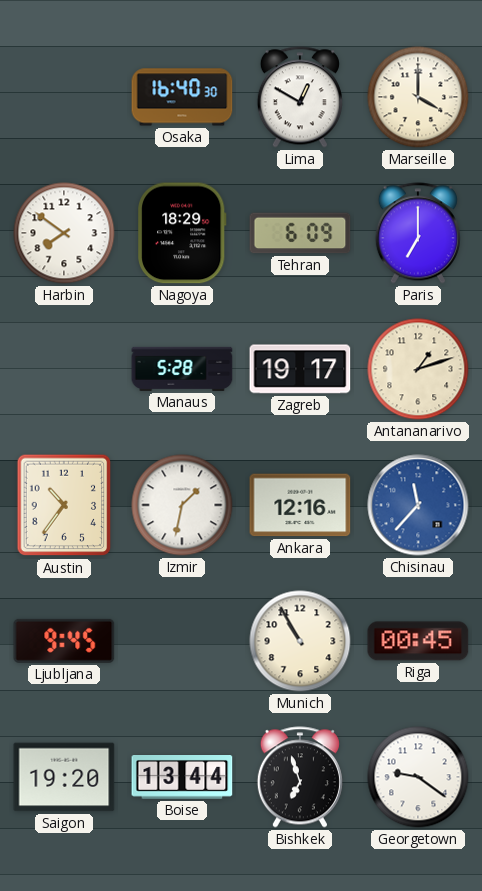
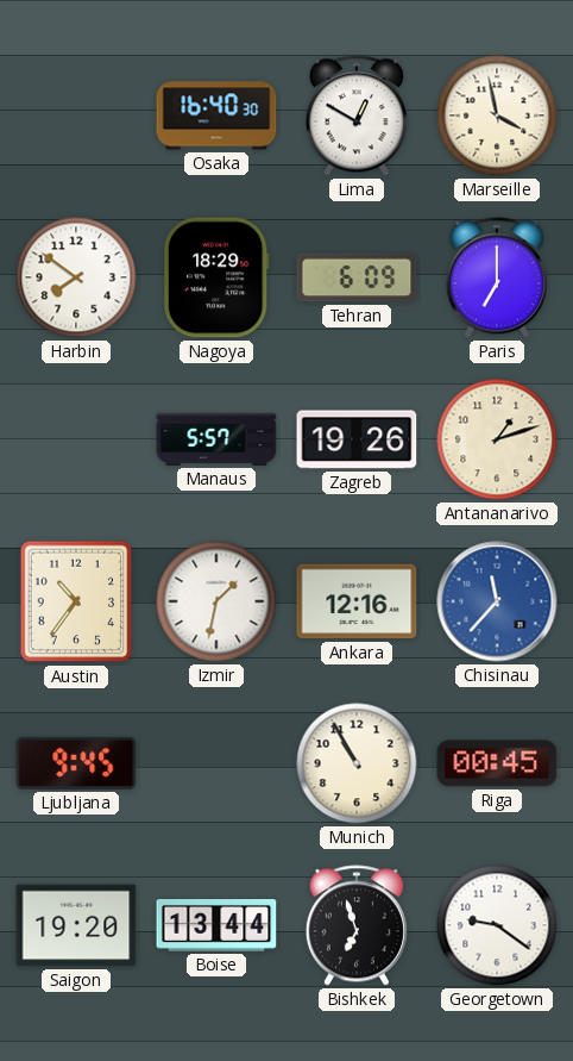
Marseille: 4:00 -> 3:58 (497, 116)
Manaus: 5:28 -> 5:57 (216, 439)
Zagreb: 19:17 -> 19:26 (357, 439)
